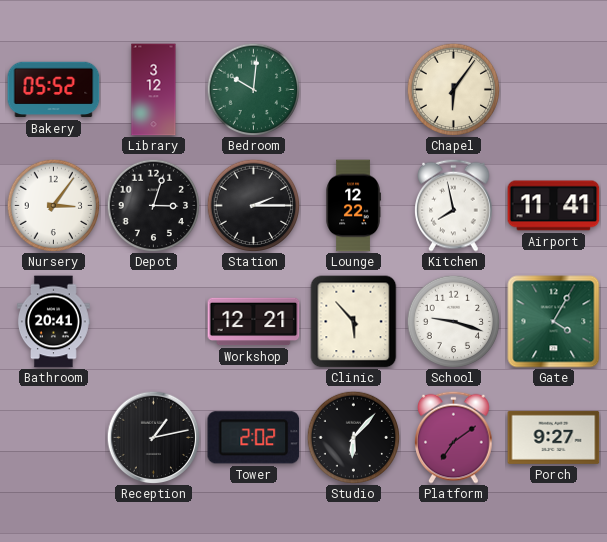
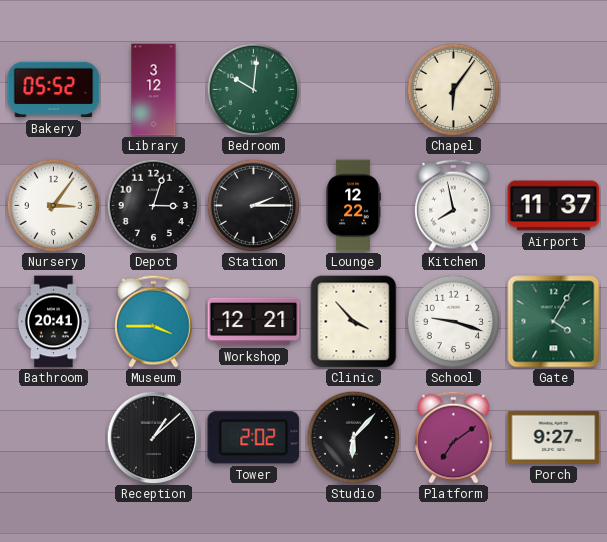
Airport: 11:41 -> 11:37 (554, 206)
Museum: none -> 3:45 (154, 321)
Clinic: 5:53 -> 3:53 (354, 322)
Reception: 1:13 -> 1:08 (153, 437)
